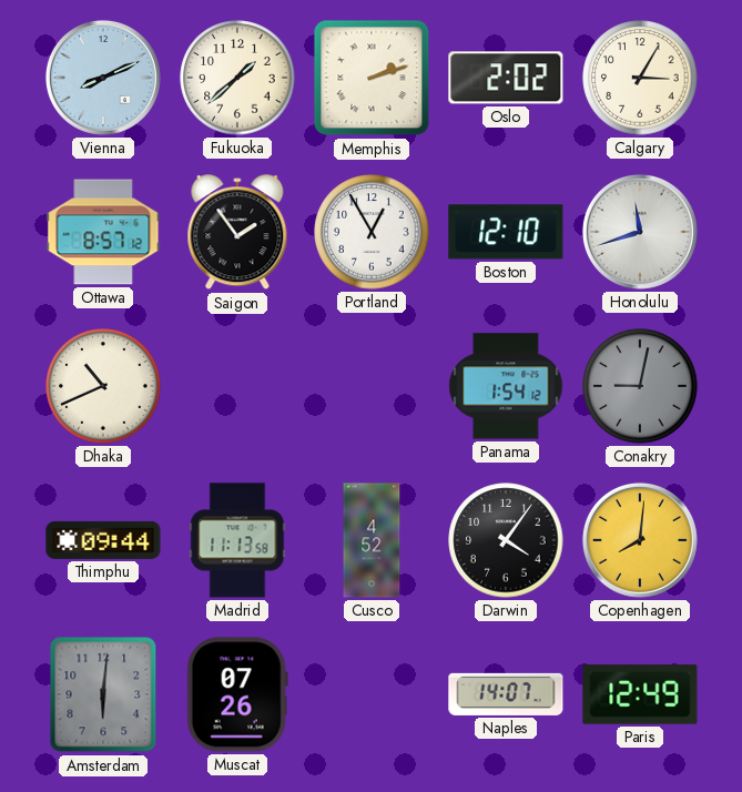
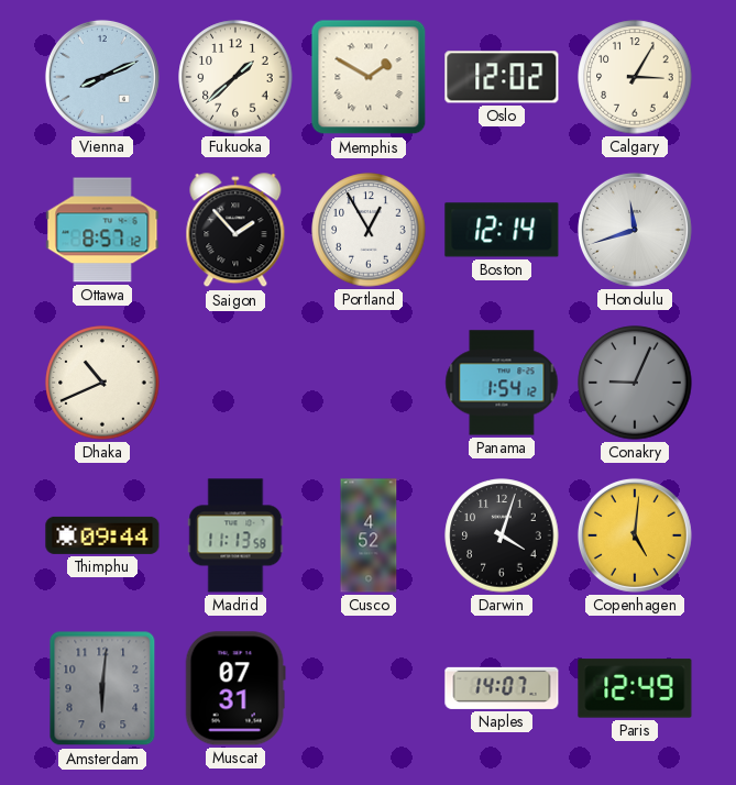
Memphis: 2:12 -> 1:50 (369, 77)
Oslo: 2:02 -> 12:02 (502, 77)
Saigon: 1:54 -> 1:53 (235, 231)
Boston: 12:10 -> 12:14 (502, 230)
Conakry: 9:02 -> 9:04 (635, 383)
Darwin: 4:06 -> 4:03 (502, 535)
Copenhagen: 8:01 -> 5:01 (635, 535)
Muscat: 07:26 -> 07:31 (235, 688)
